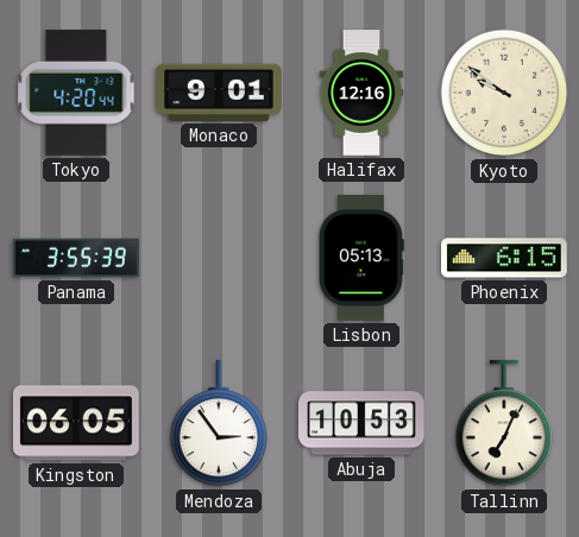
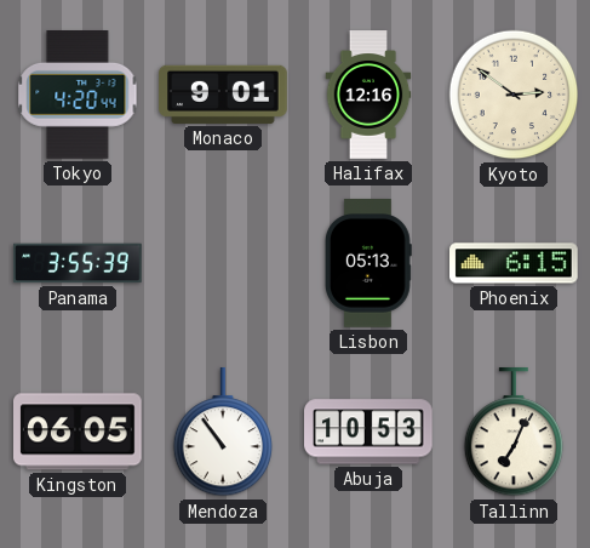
Kyoto: 9:51 -> 2:51 (514, 95)
Mendoza: 2:54 -> 10:54 (223, 433)
